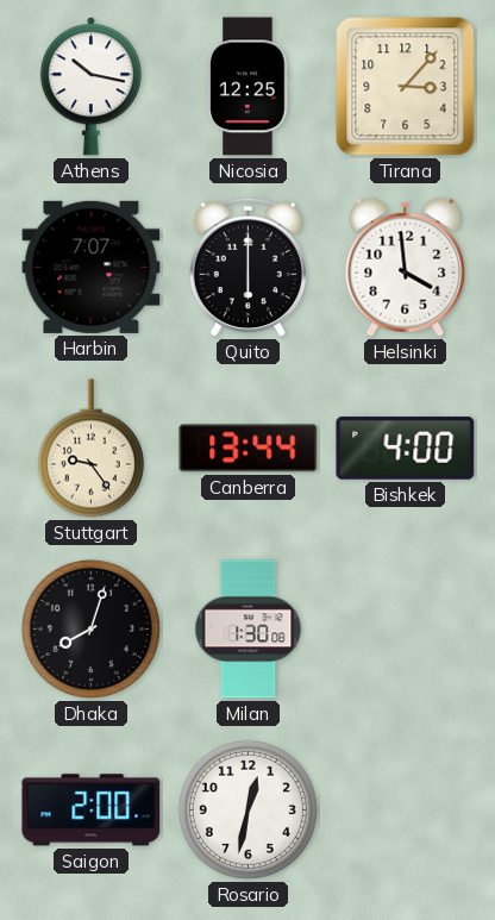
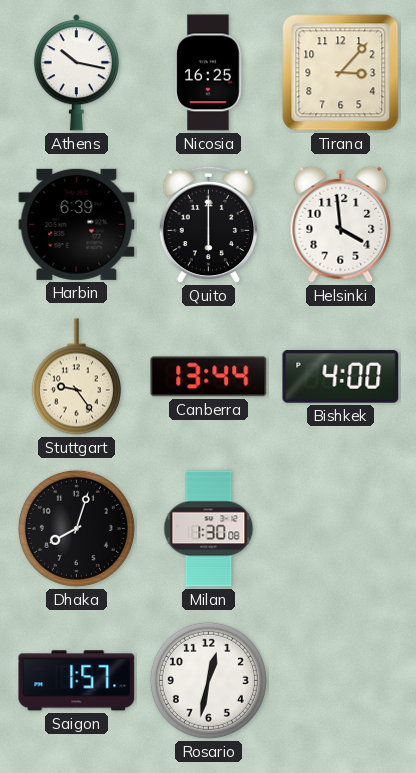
Nicosia: 12:25 -> 16:25 (209, 73)
Harbin: 7:07 -> 6:39 (77, 224)
Saigon: 2:00 -> 1:57 (77, 681)
